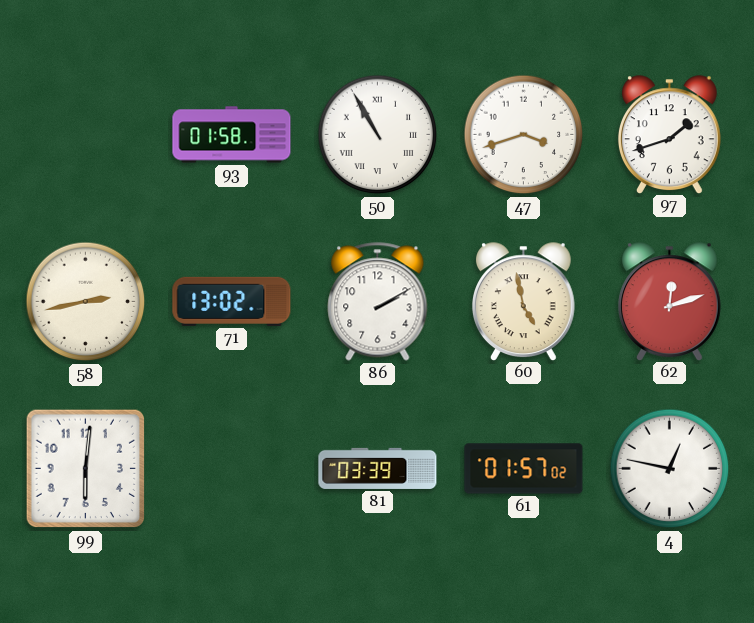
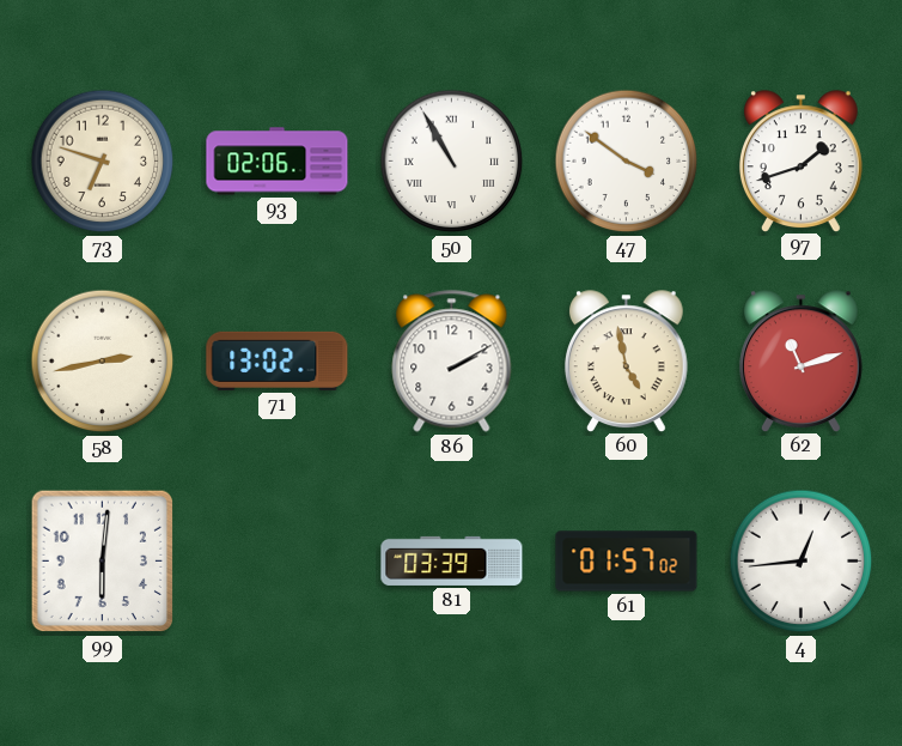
73: none -> 6:48 (103, 162)
93: 01:58 -> 02:06 (278, 162)
47: 3:42 -> 3:51 (627, 162)
62: 12:12 -> 11:12 (800, 360)
4: 12:47 -> 12:44 (802, 562)
